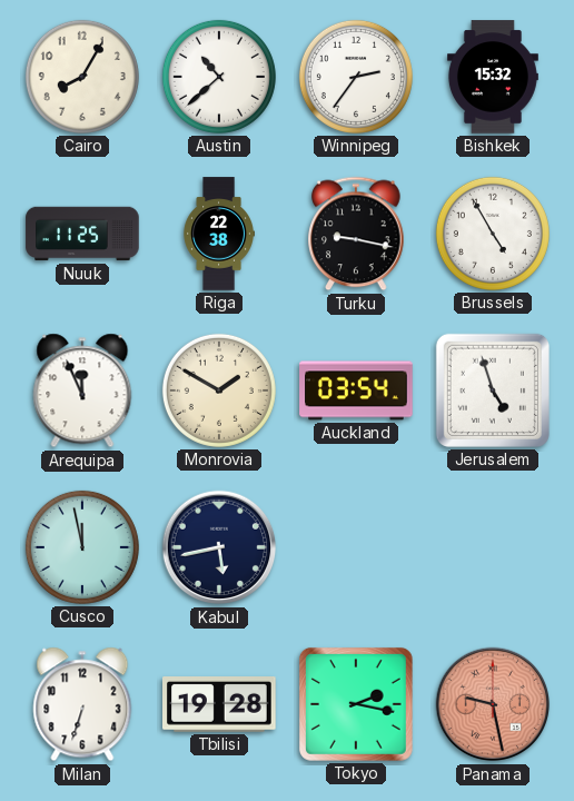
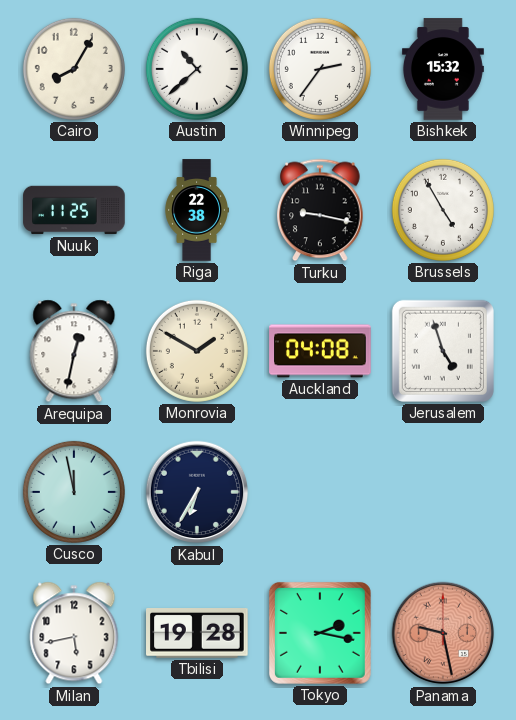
Arequipa: 11:56 -> 12:32 (74, 351)
Auckland: 03:54 -> 04:08 (320, 351)
Kabul: 5:43 -> 6:35 (197, 492)
Milan: 6:33 -> 5:43 (74, 633)
